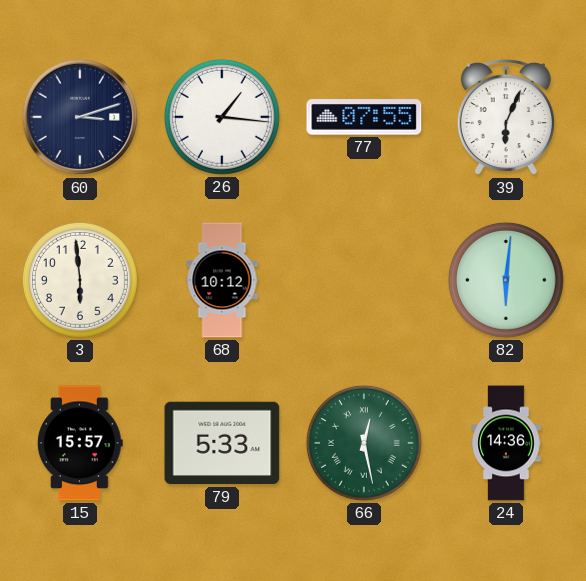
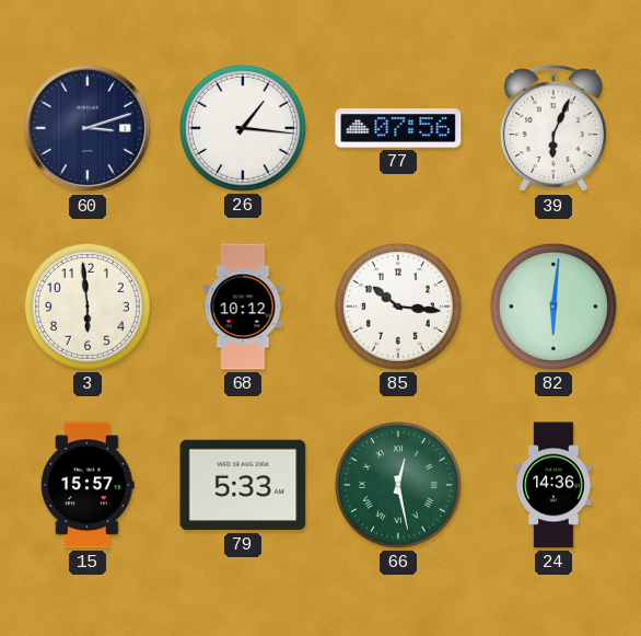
77: 07:55 -> 07:56 (398, 128)
85: none -> 10:16 (398, 307)
